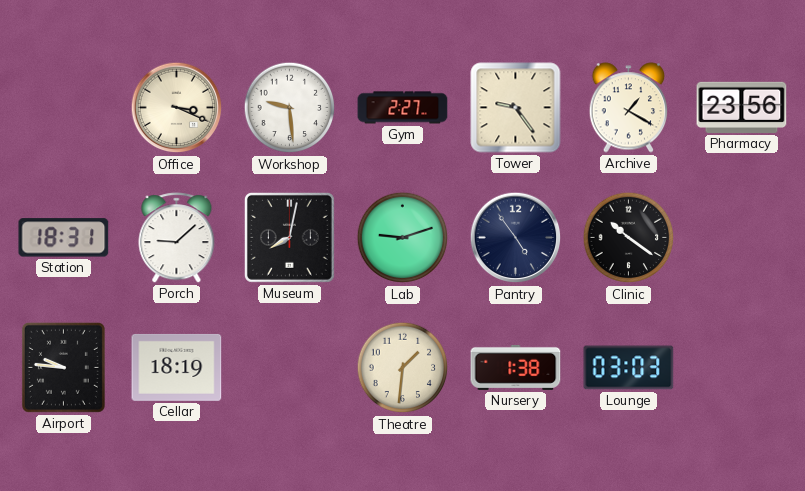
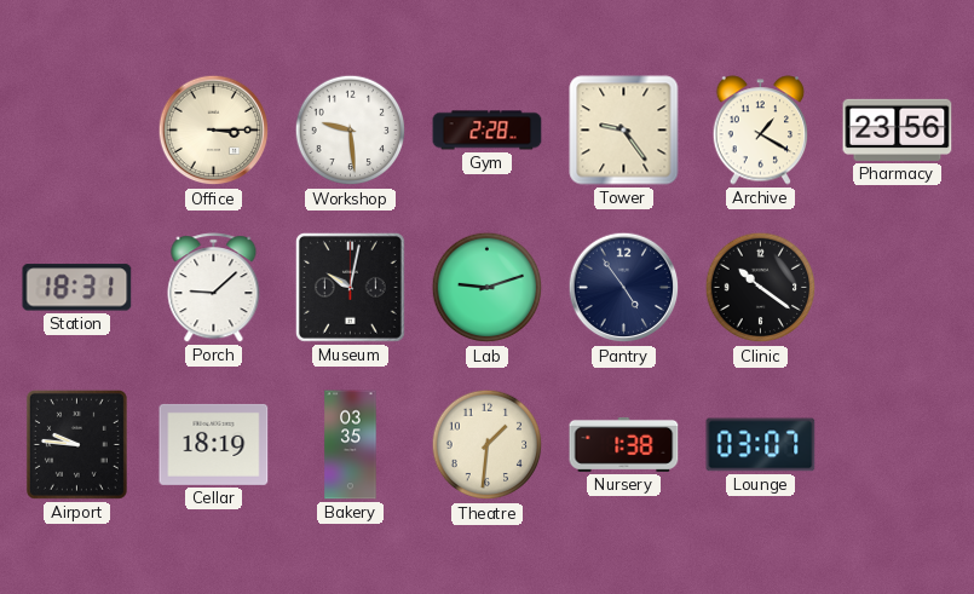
Office: 3:19 -> 3:15 (214, 131)
Gym: 2:27 -> 2:28 (488, 131)
Museum: 8:02 -> 10:02 (350, 287)
Bakery: none -> 03:35 (351, 445)
Lounge: 03:03 -> 03:07 (761, 445)
